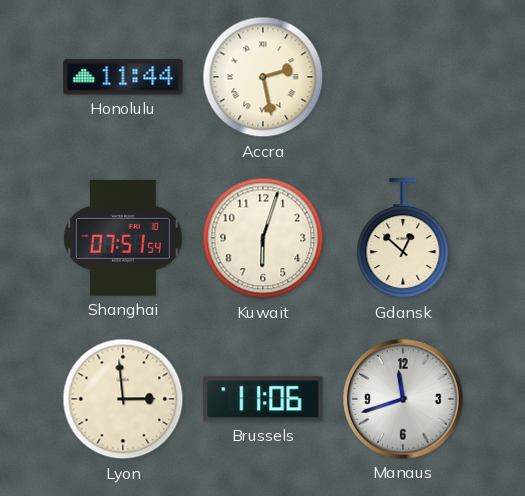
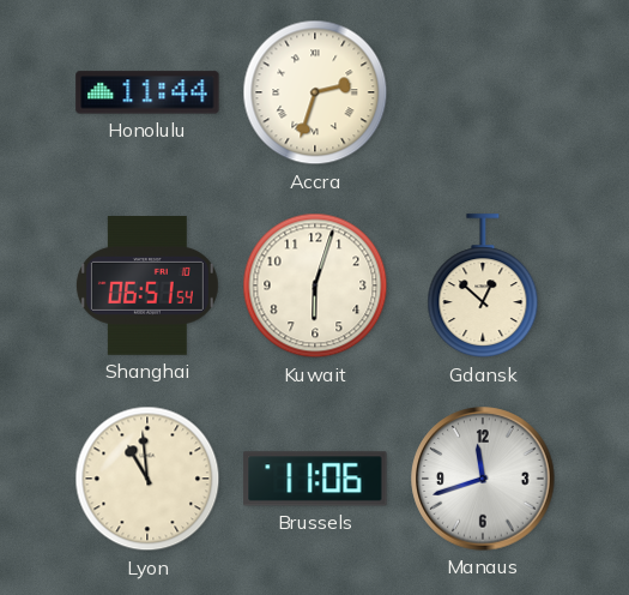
Accra: 2:28 -> 2:33 (315, 92)
Shanghai: 07:51 -> 06:51 (147, 287)
Lyon: 2:59 -> 10:59 (147, 479)
